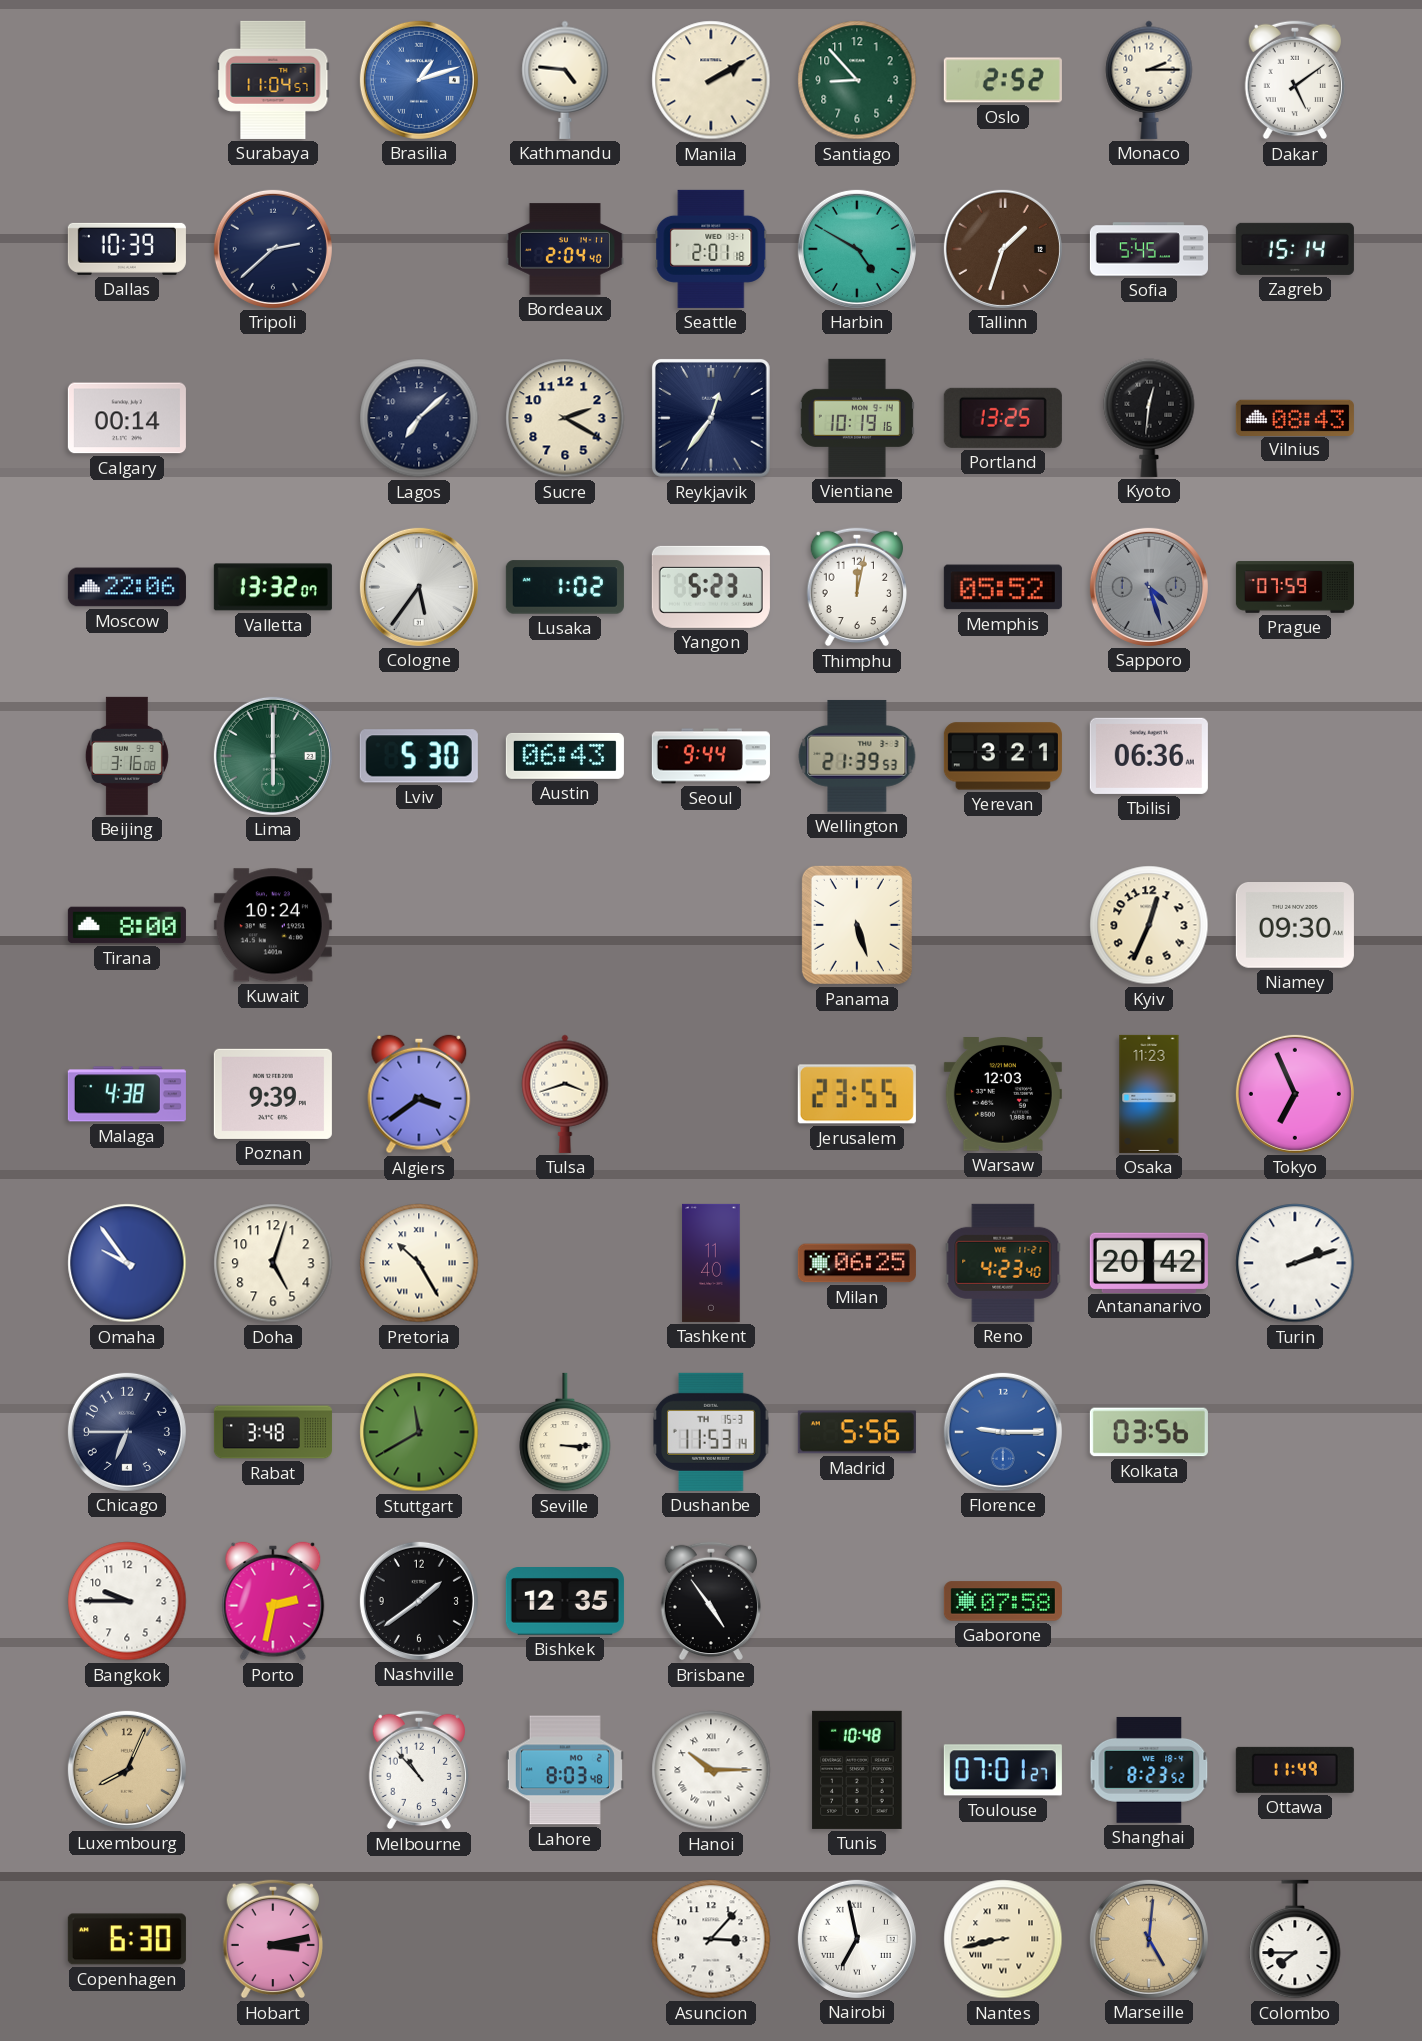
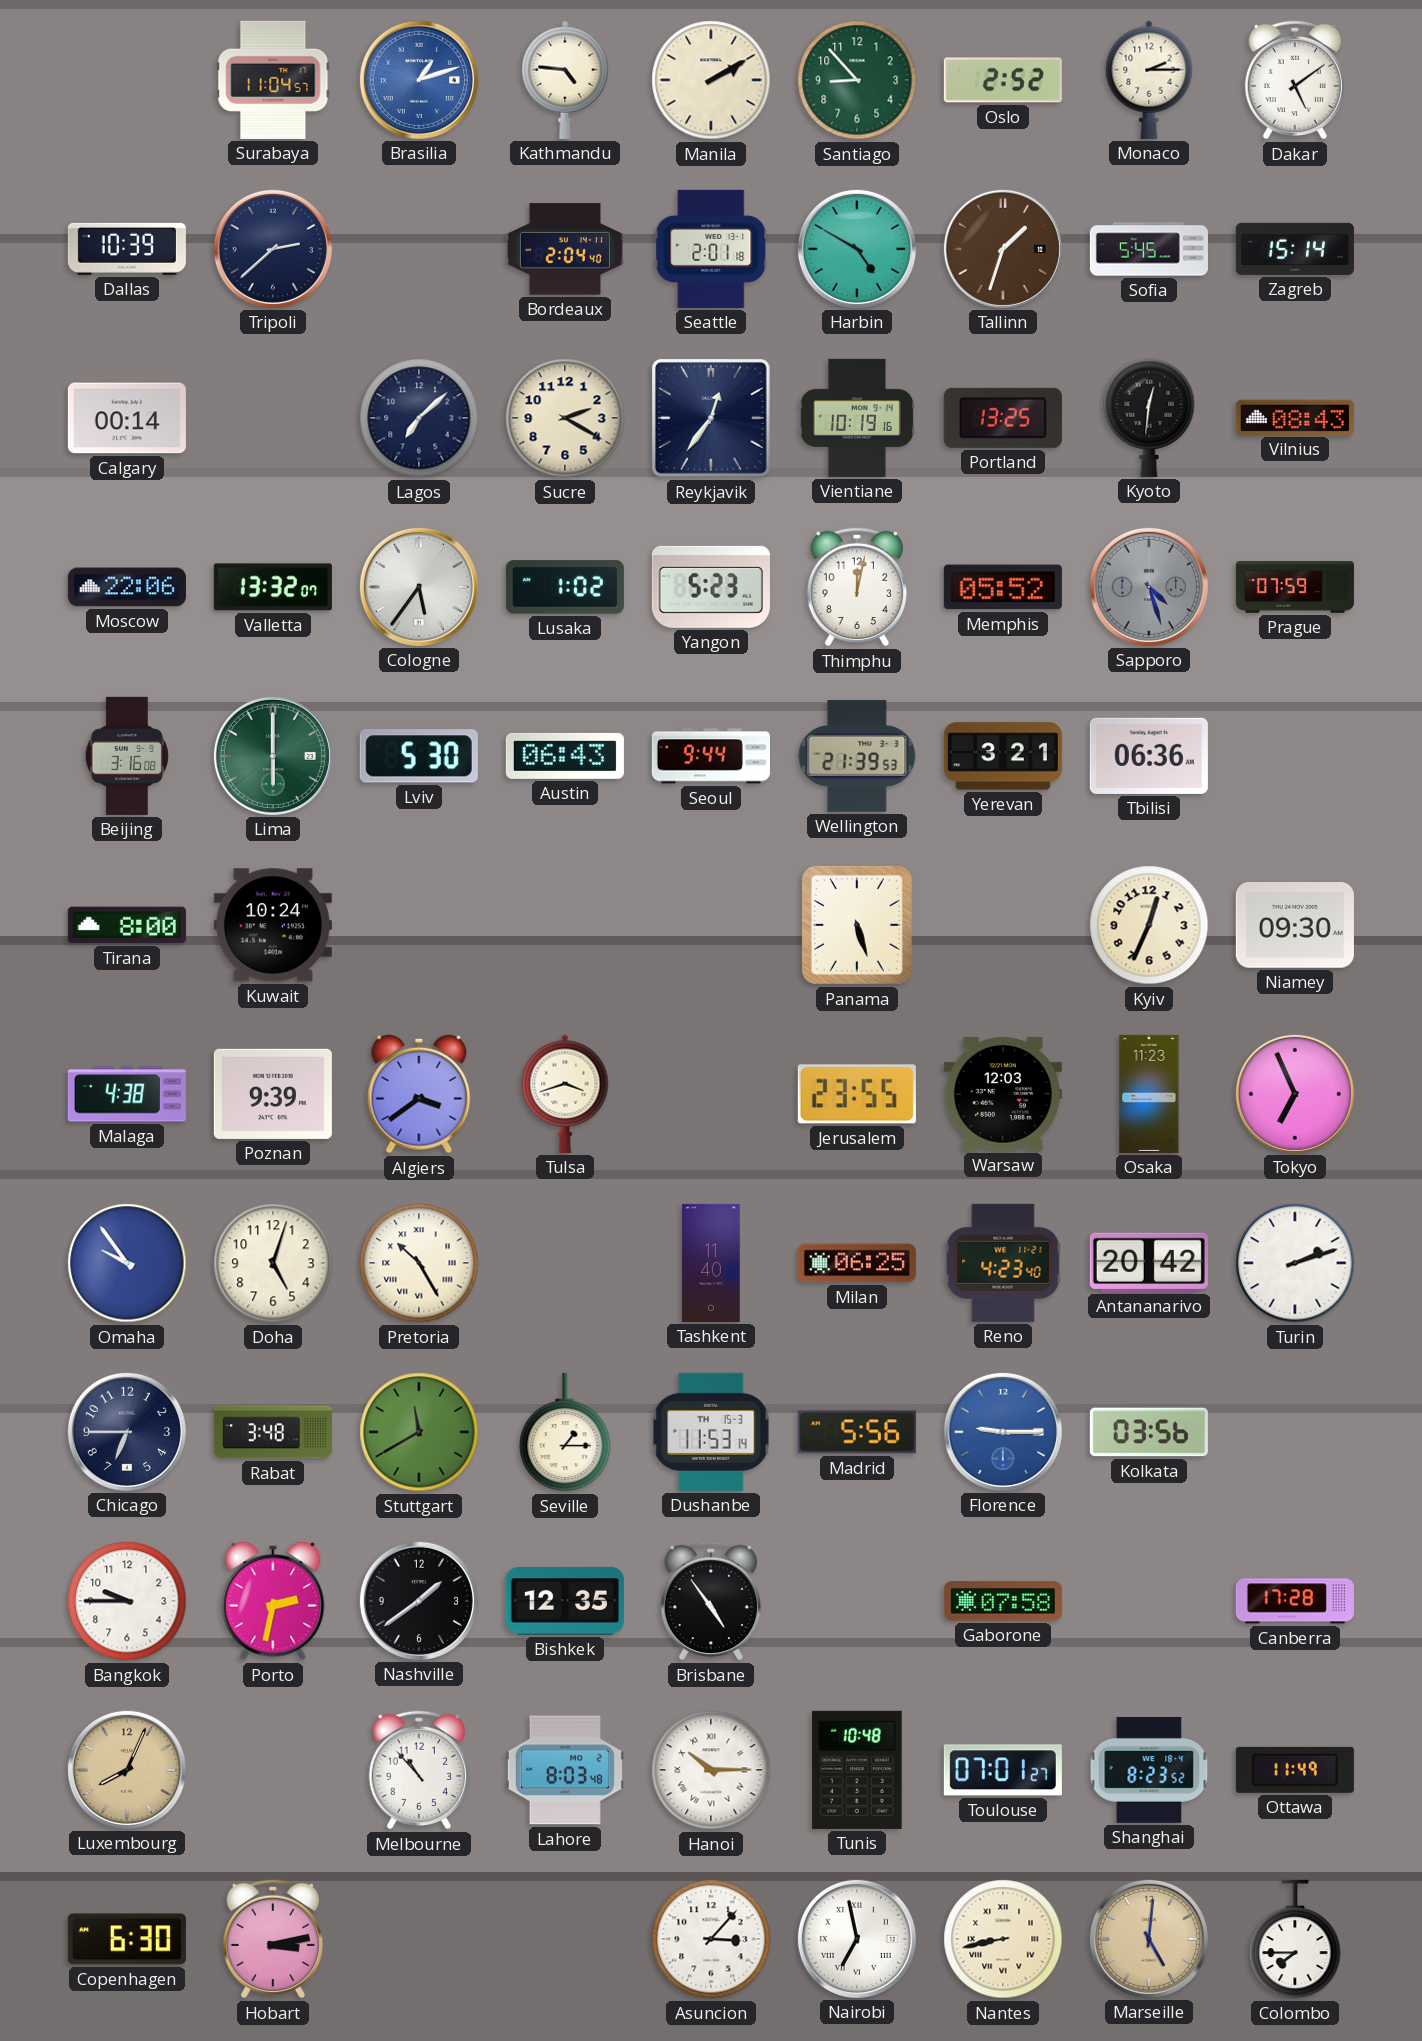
Seville: 3:15 -> 1:15 (565, 1432)
Canberra: none -> 17:28 (1295, 1601)
